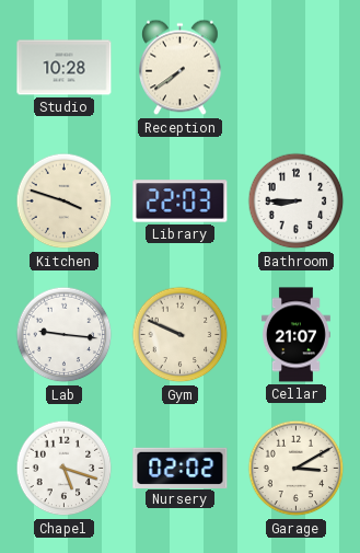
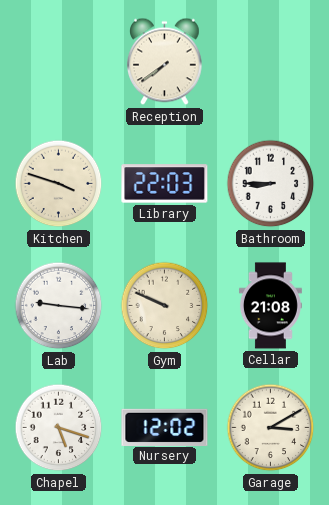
Studio: 10:28 -> none (65, 68)
Cellar: 21:07 -> 21:08 (270, 306)
Nursery: 02:02 -> 12:02 (165, 427)
